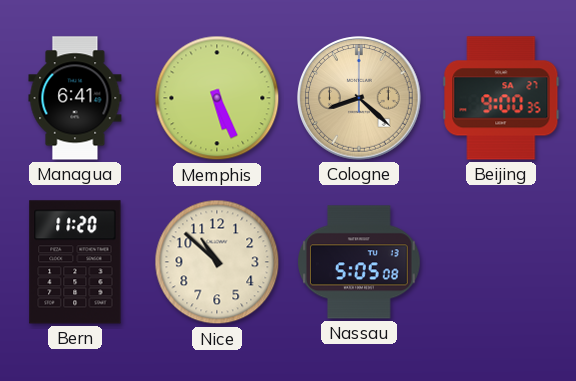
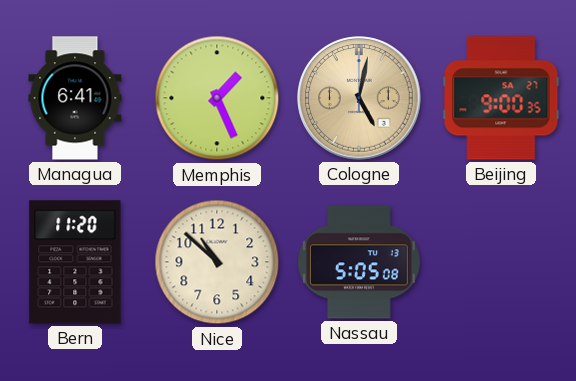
Memphis: 5:26 -> 1:26 (217, 98)
Cologne: 8:22 -> 5:02 (359, 98)
